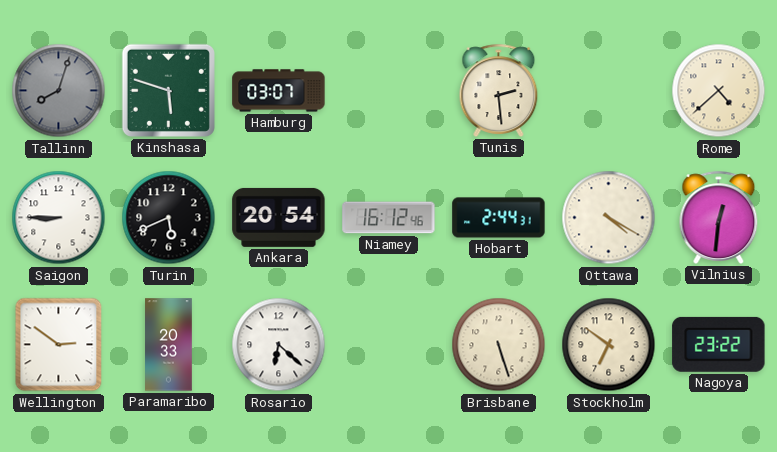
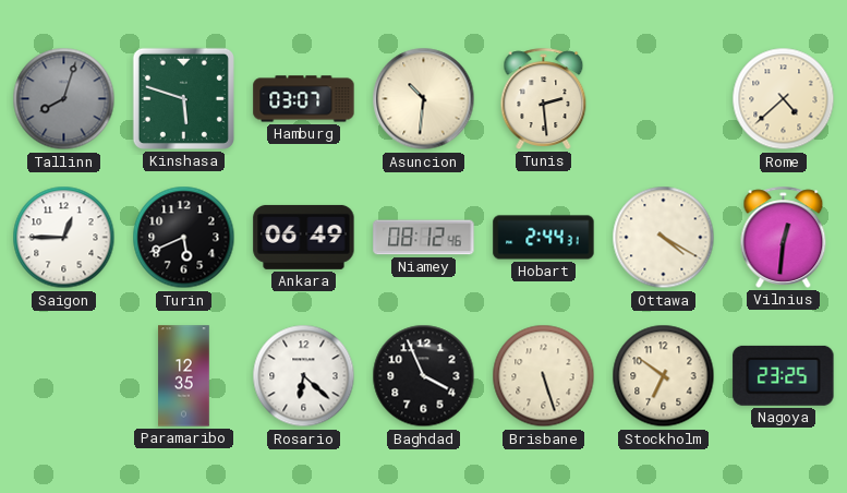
Asuncion: none -> 10:31 (424, 99)
Saigon: 8:45 -> 12:45 (64, 238)
Ankara: 20:54 -> 06:49 (304, 237)
Niamey: 16:12 -> 08:12 (424, 238)
Wellington: 2:51 -> none (59, 345)
Paramaribo: 20:33 -> 12:35 (184, 376)
Baghdad: none -> 3:56 (424, 376)
Nagoya: 23:22 -> 23:25 (784, 375)
